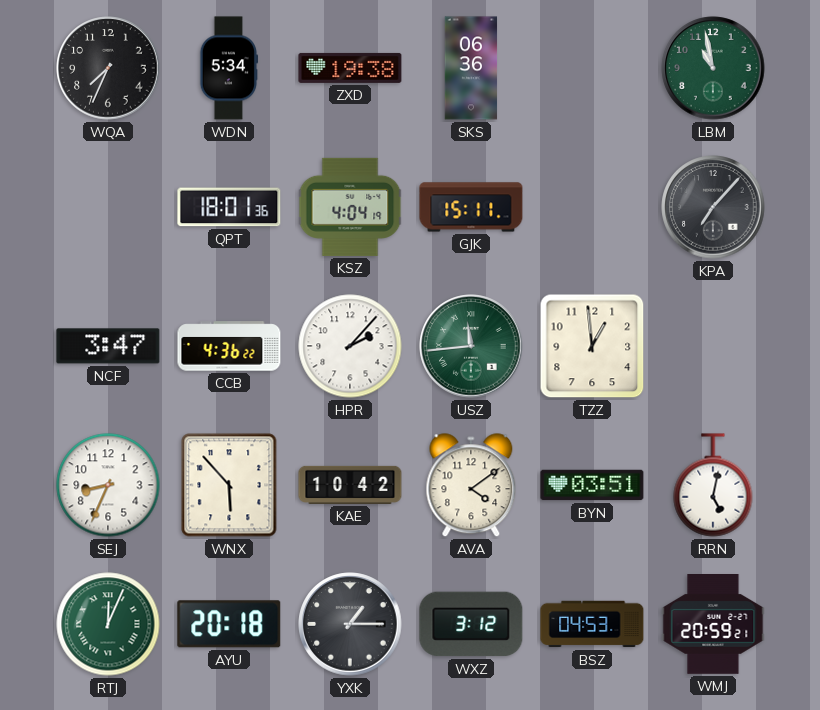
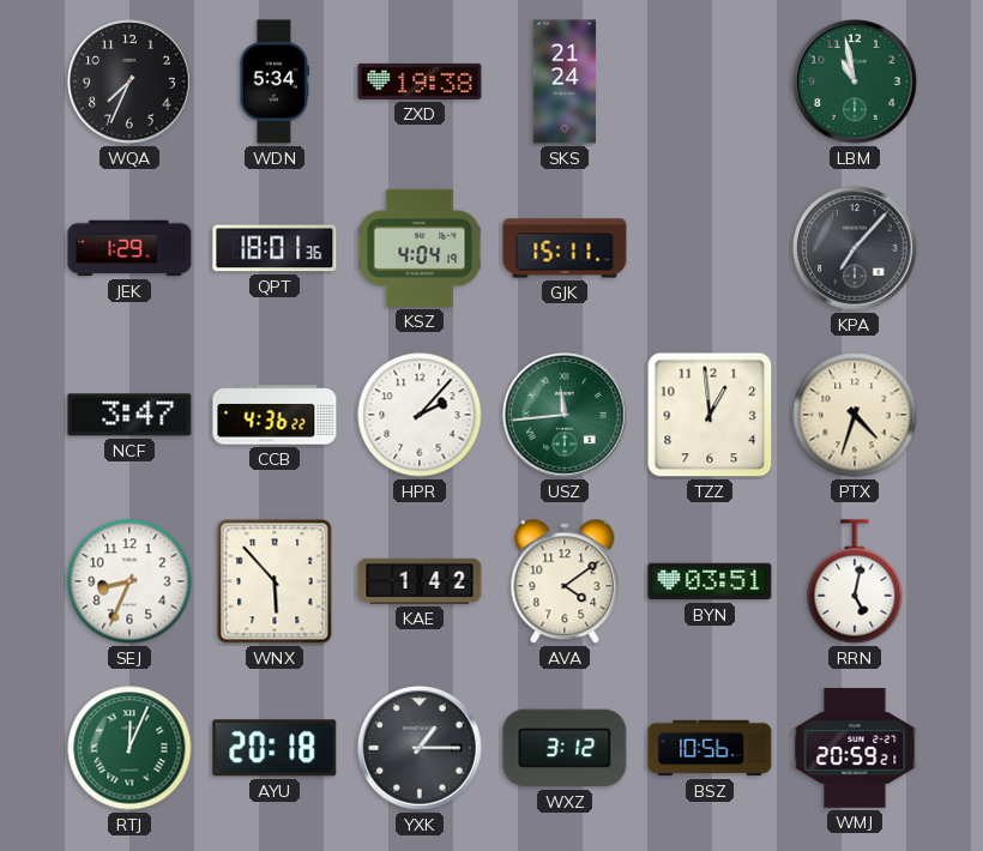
SKS: 06:36 -> 21:24 (565, 82)
JEK: none -> 1:29 (129, 248)
PTX: none -> 4:33 (855, 415)
KAE: 10:42 -> 1:42 (420, 581)
BSZ: 04:53 -> 10:56 (710, 748)
